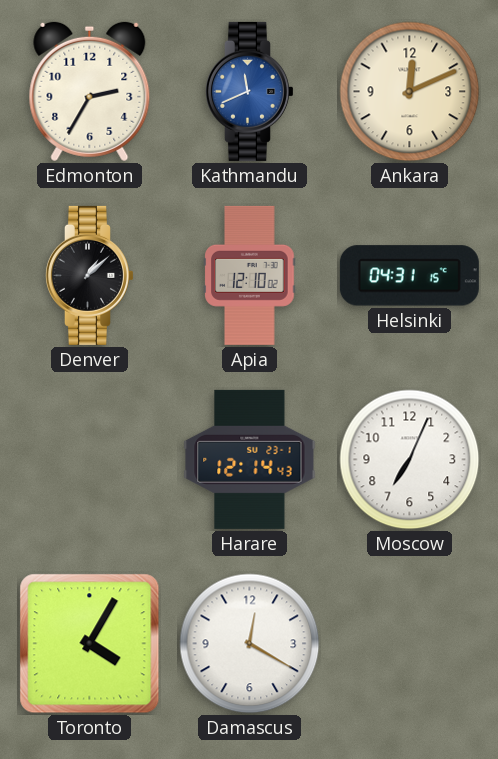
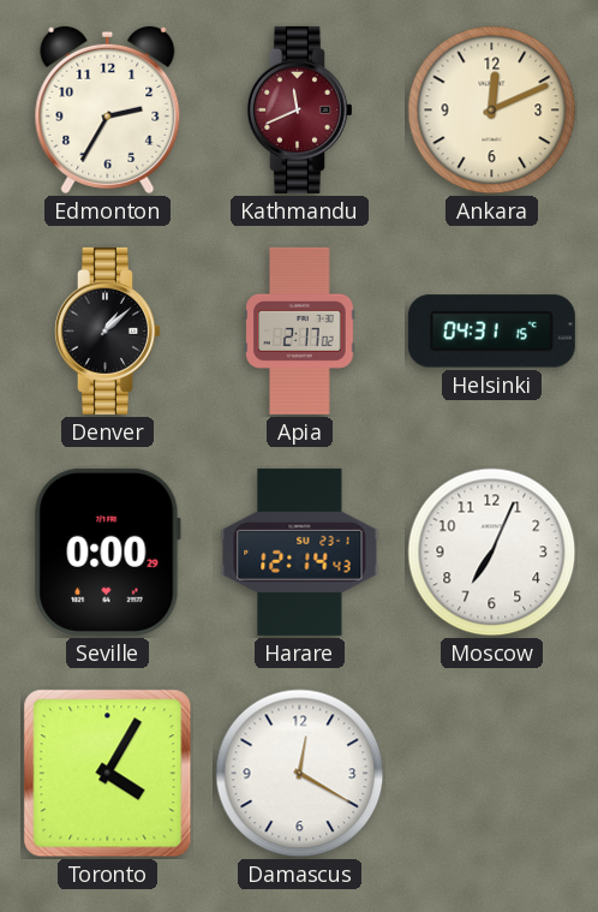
Kathmandu dial: blue -> burgundy (299, 109)
Apia: 12:10 -> 2:17 (300, 330)
Seville: none -> 0:00 (107, 552)
